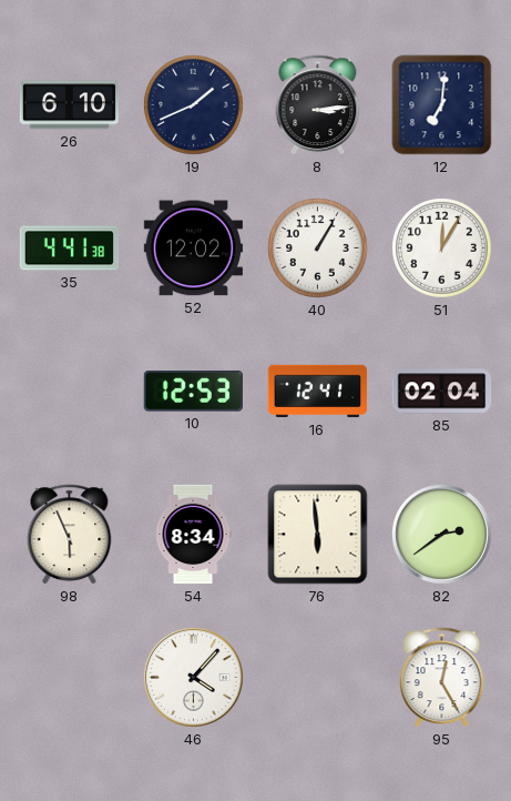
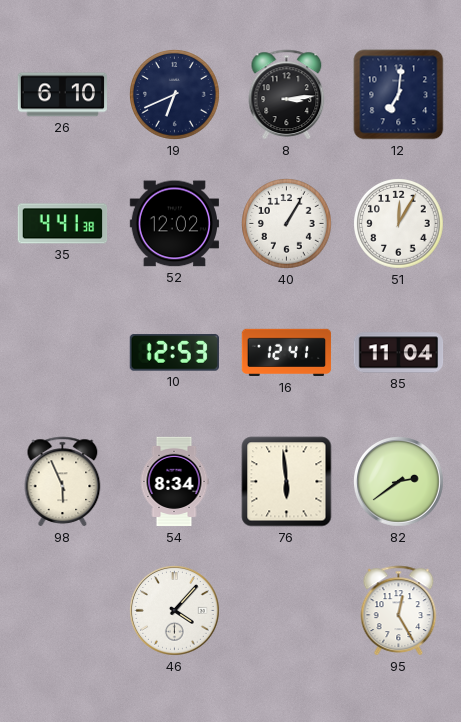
19: 1:41 -> 6:41 (175, 95)
85: 02:04 -> 11:04 (399, 353)
